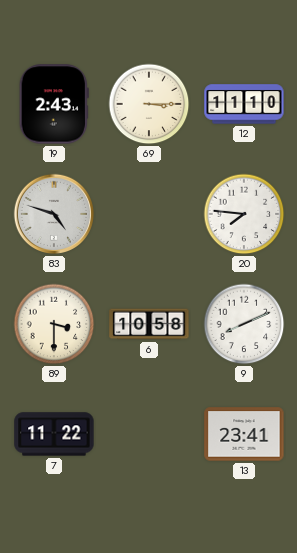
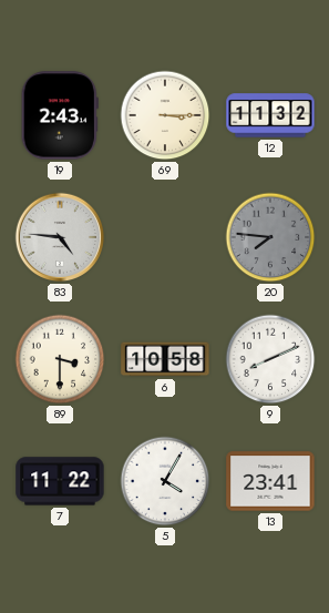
12: 11:10 -> 11:32 (270, 115)
83: 4:48 -> 4:46 (60, 237)
20 dial: white -> grey (270, 237)
5: none -> 4:05 (165, 481)
